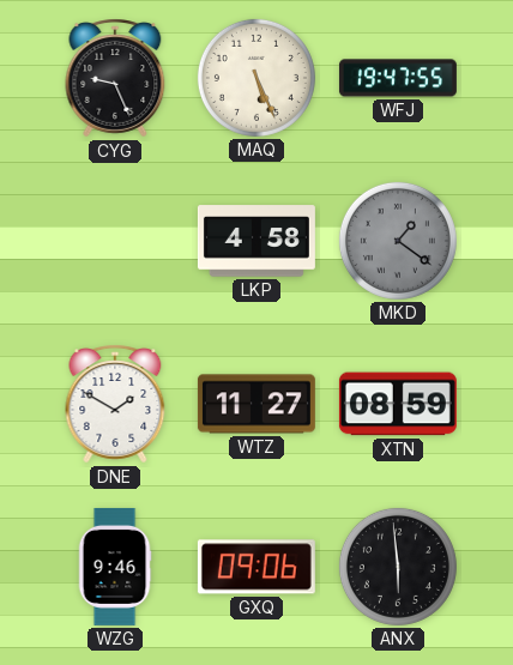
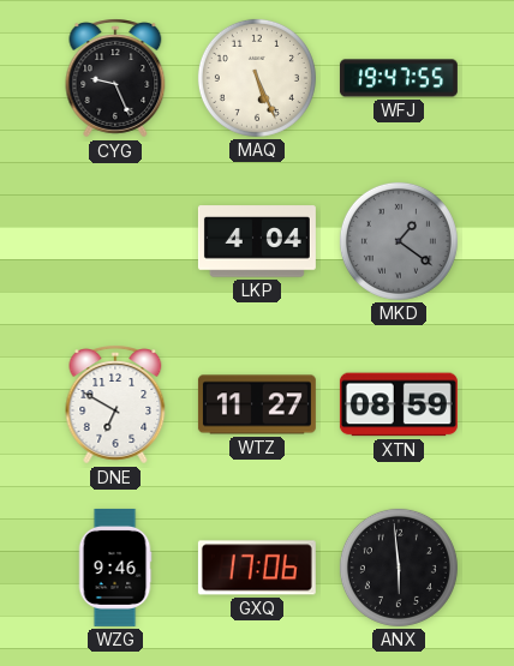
LKP: 4:58 -> 4:04 (257, 241)
DNE: 1:50 -> 6:50 (115, 404)
GXQ: 09:06 -> 17:06 (257, 568)
